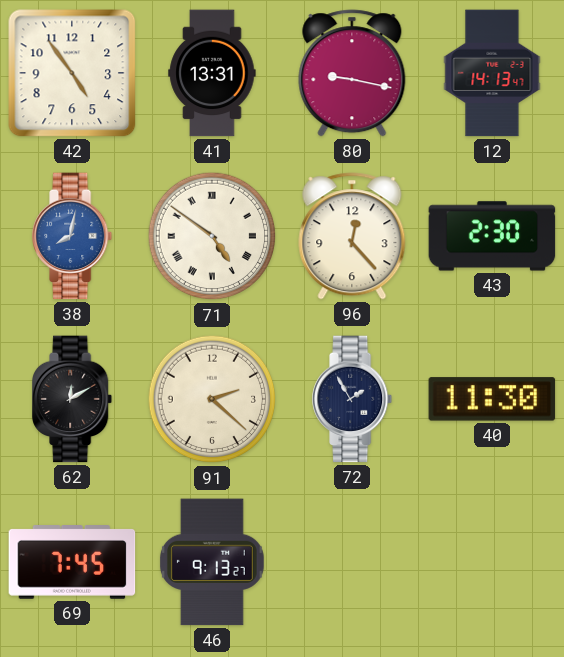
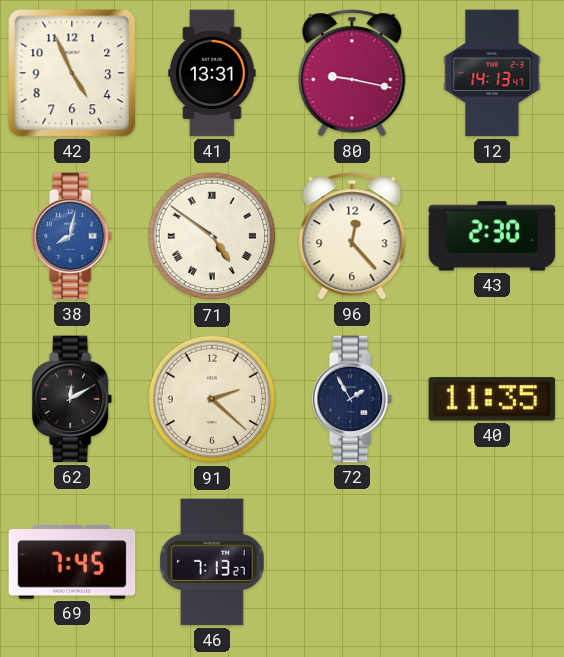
42: 4:54 -> 4:56 (72, 73)
40: 11:30 -> 11:35 (492, 399)
46: 9:13 -> 7:13 (212, 562)
